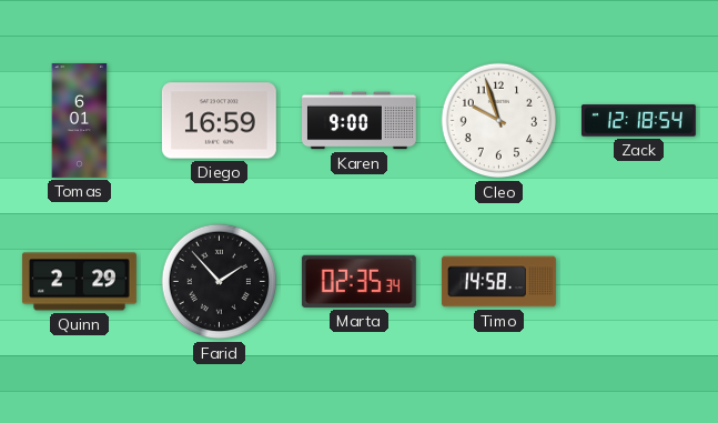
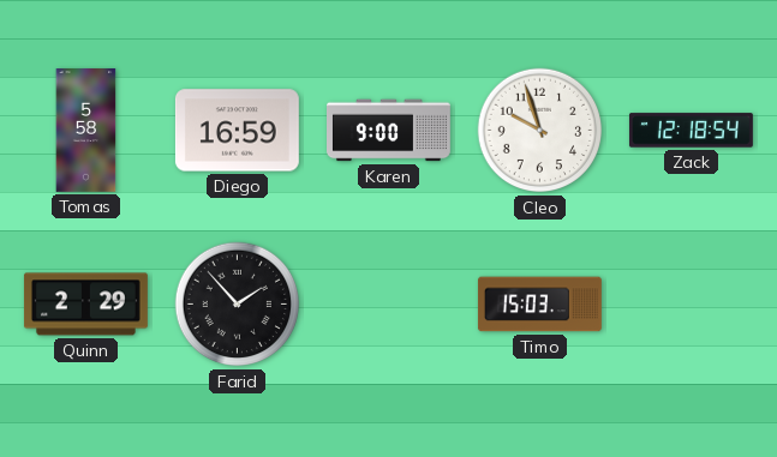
Tomas: 6:01 -> 5:58 (86, 131)
Marta: 02:35 -> none (358, 281)
Timo: 14:58 -> 15:03 (539, 305)
